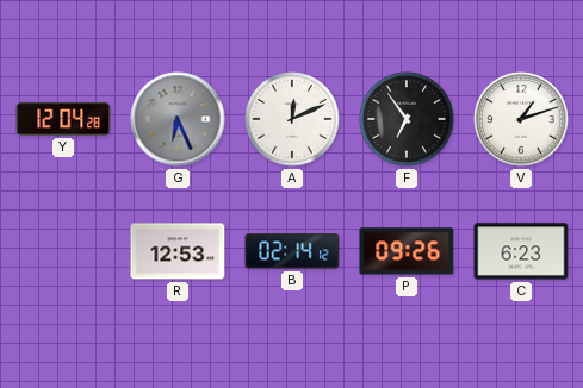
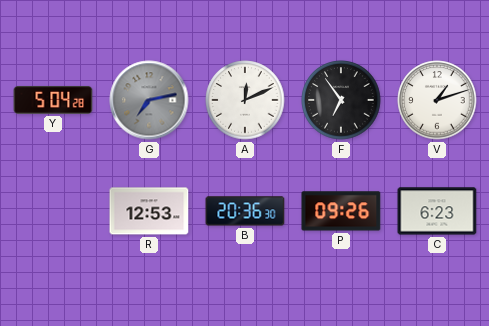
Y: 12:04 -> 5:04 (53, 100)
G: 6:26 -> 7:13 (149, 100)
B: 02:14 -> 20:36 (245, 211)
